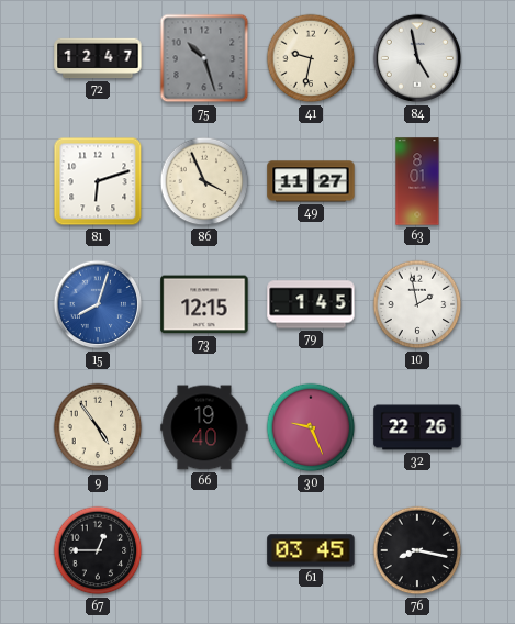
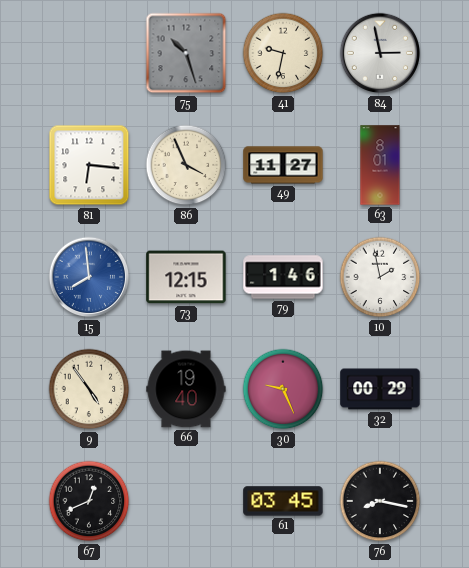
72: 12:47 -> none (98, 58)
84: 4:58 -> 2:58 (380, 53)
81: 6:12 -> 6:16 (89, 165)
15: 8:03 -> 7:59 (89, 277)
79: 1:45 -> 1:46 (283, 277)
32: 22:26 -> 00:29 (380, 389)
67: 12:45 -> 12:41 (89, 501)
